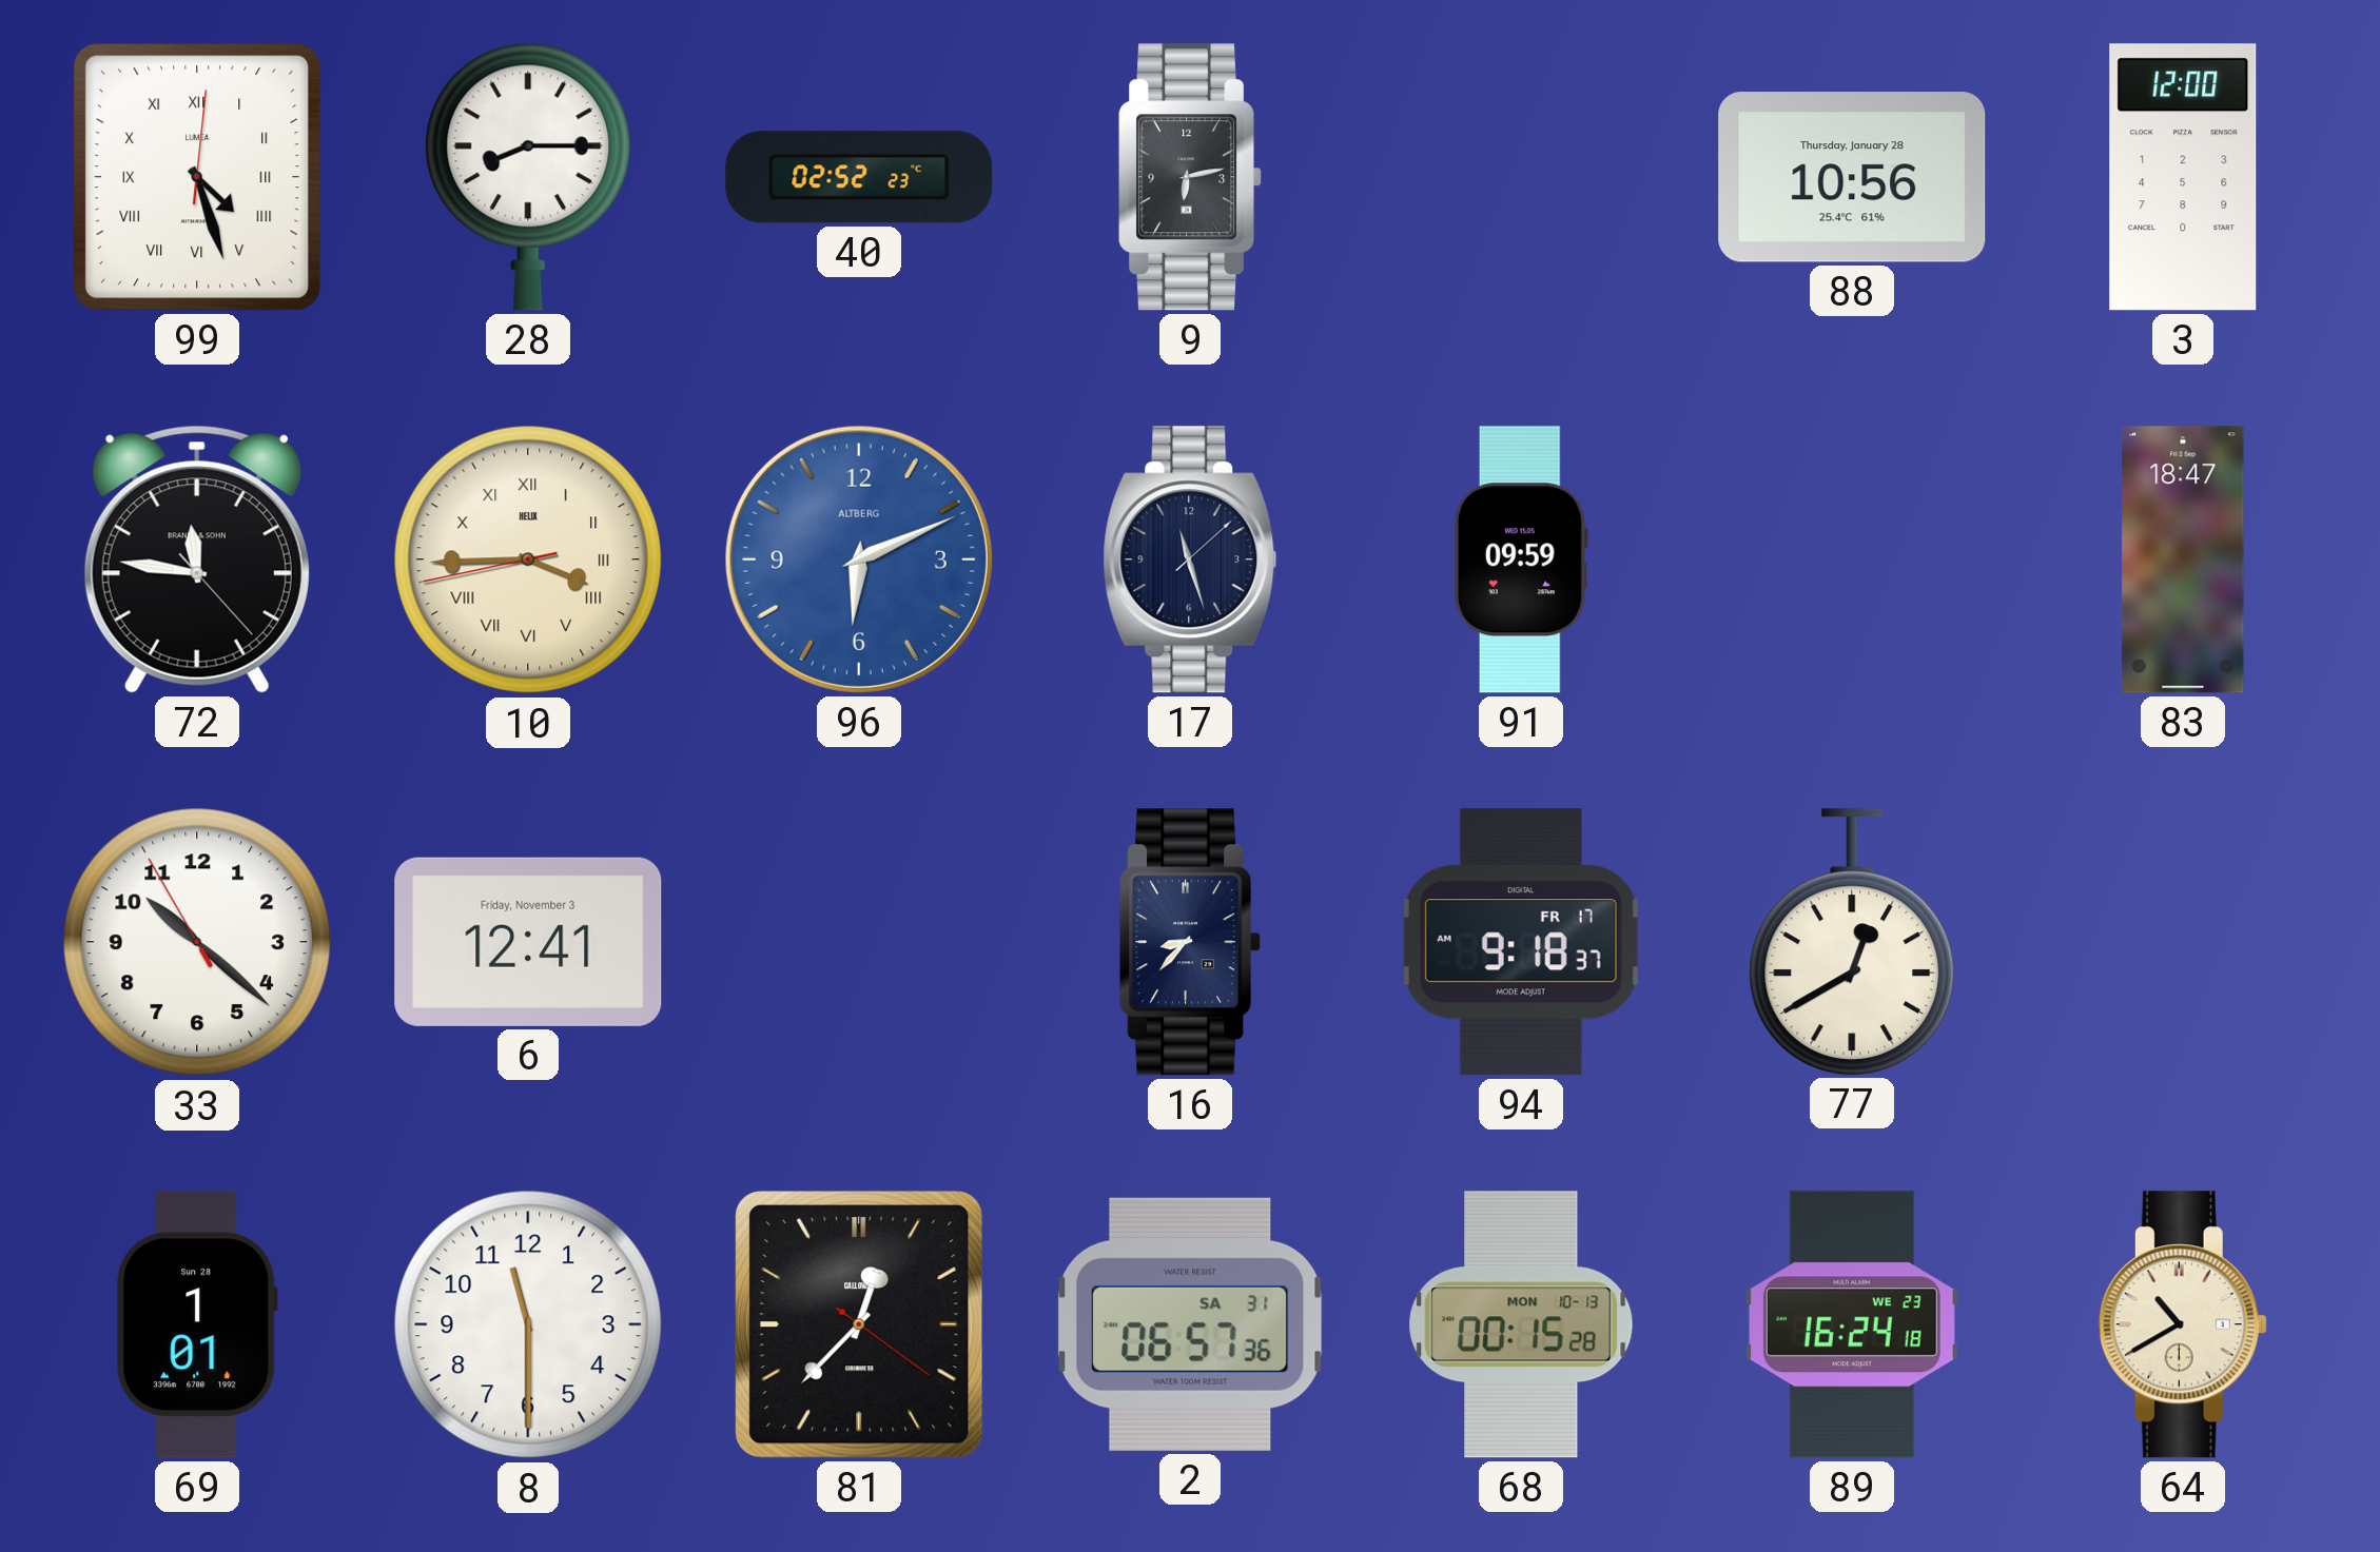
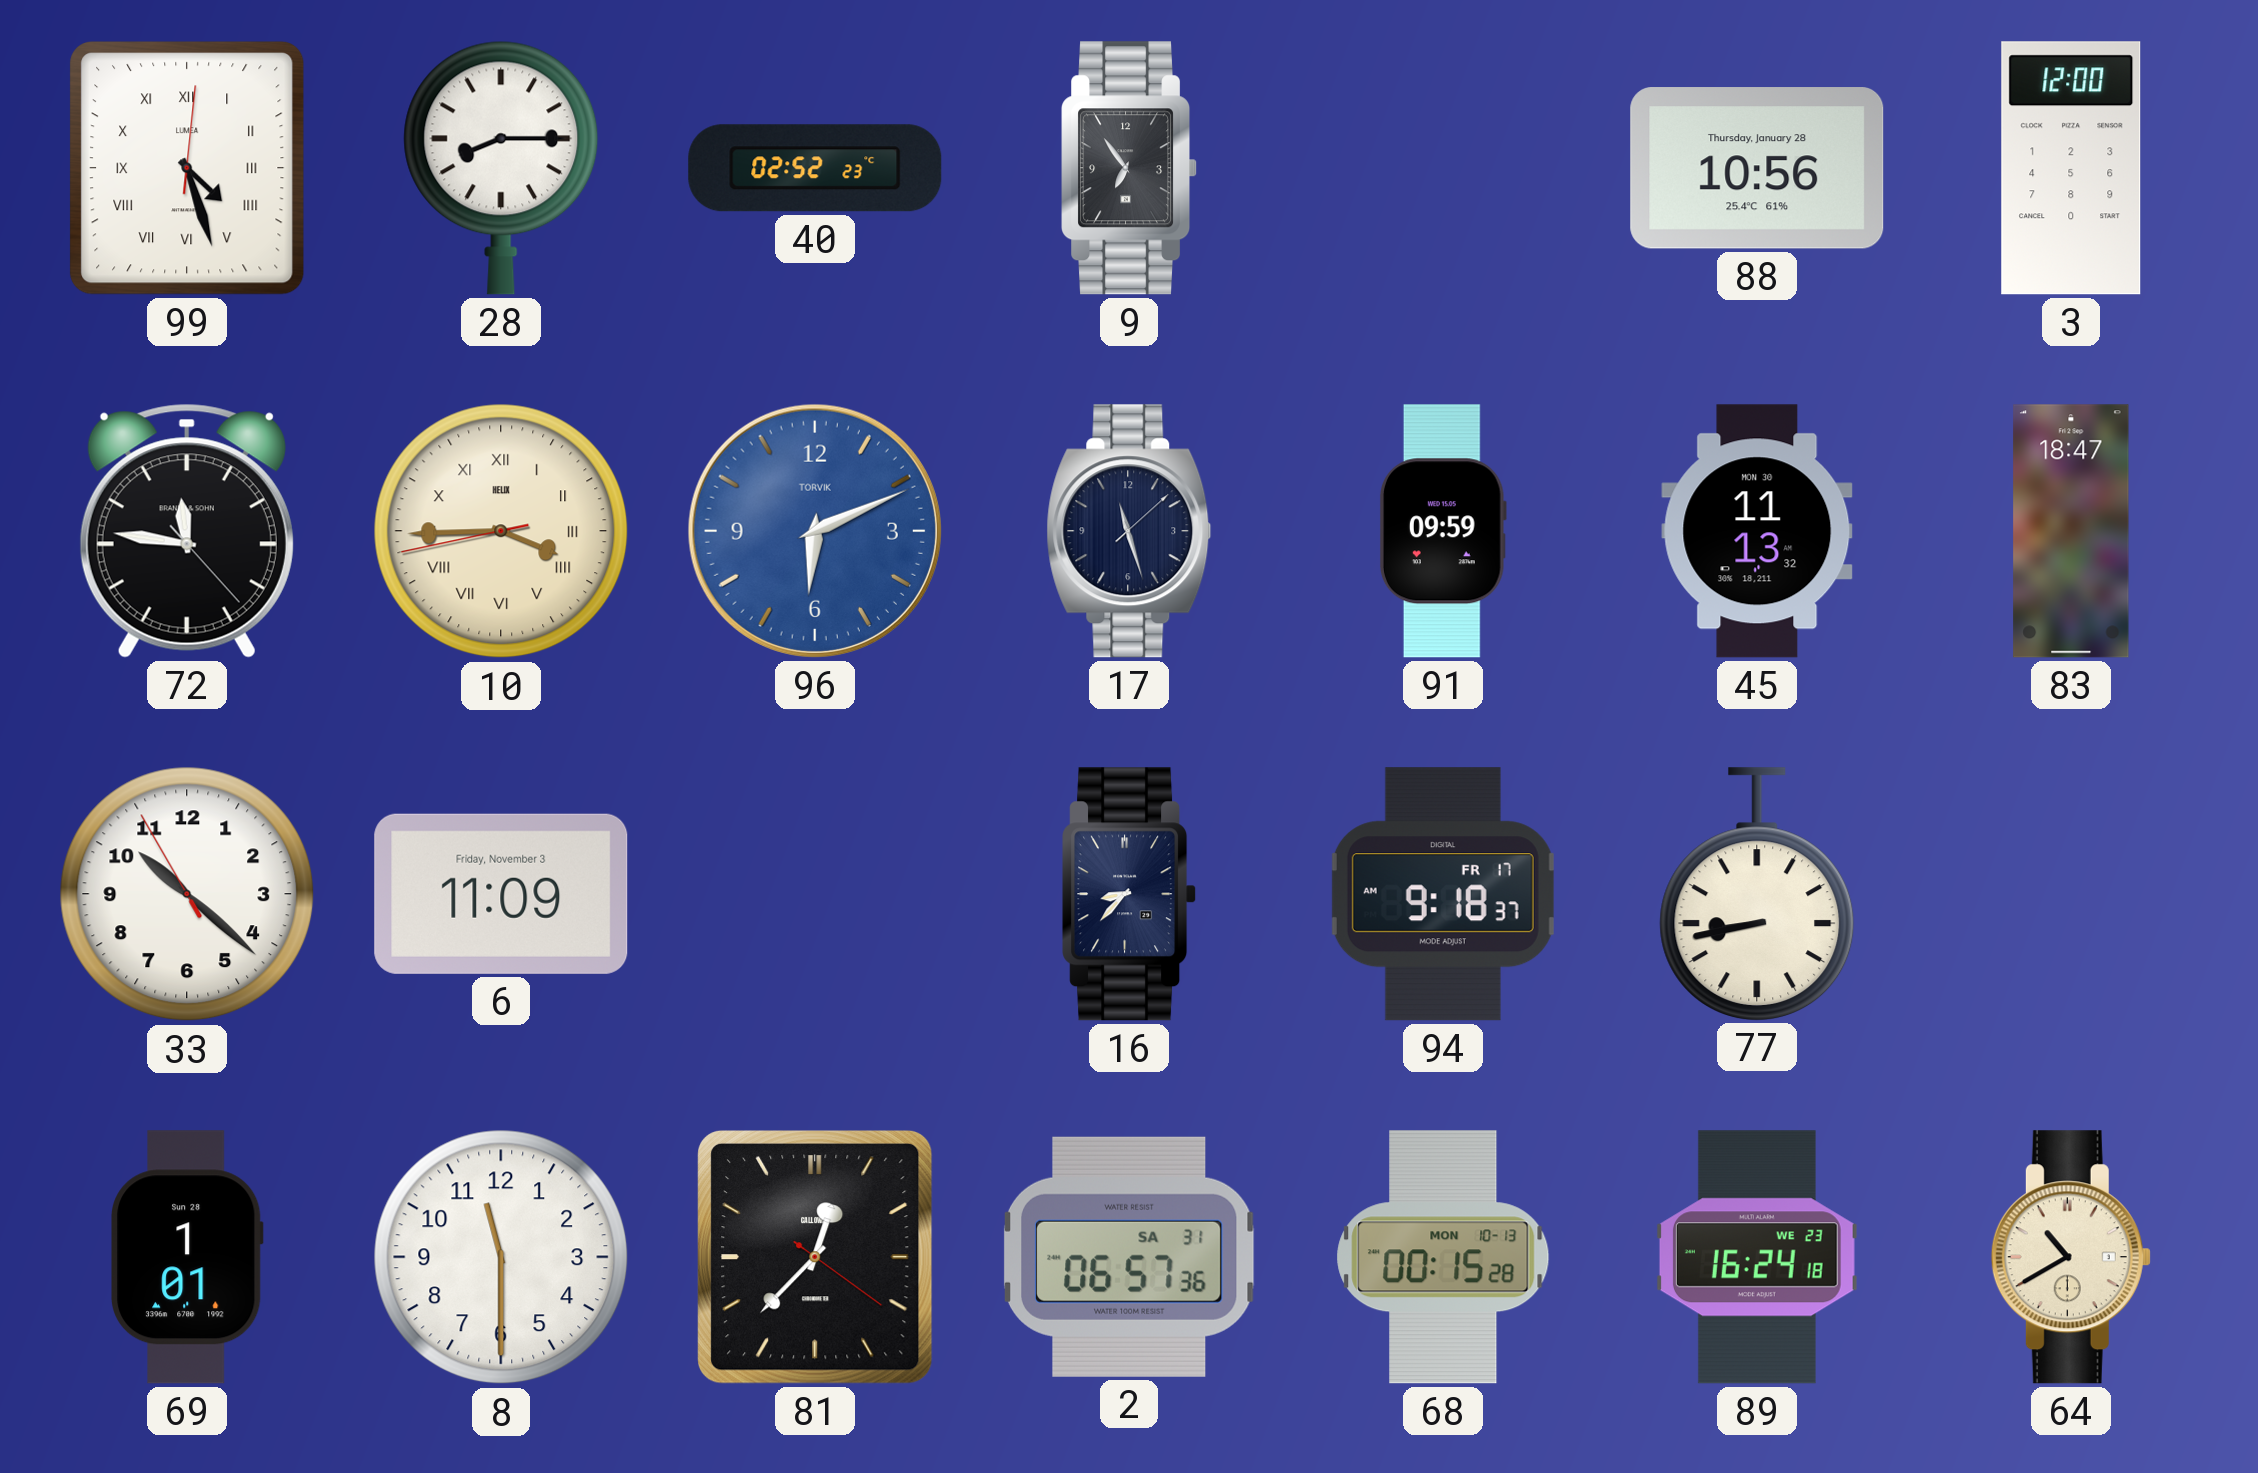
9: 6:13 -> 6:54 (1130, 168)
96 brand: ALTBERG -> TORVIK (815, 531)
45: none -> 11:13 (1757, 531)
6: 12:41 -> 11:09 (501, 894)
77: 12:40 -> 8:43 (1757, 894)
